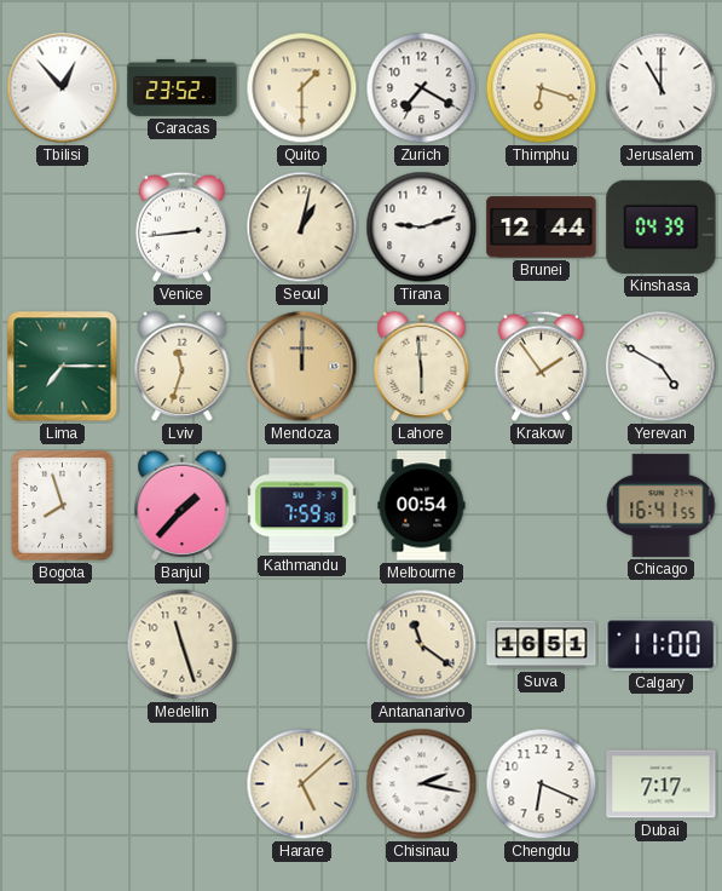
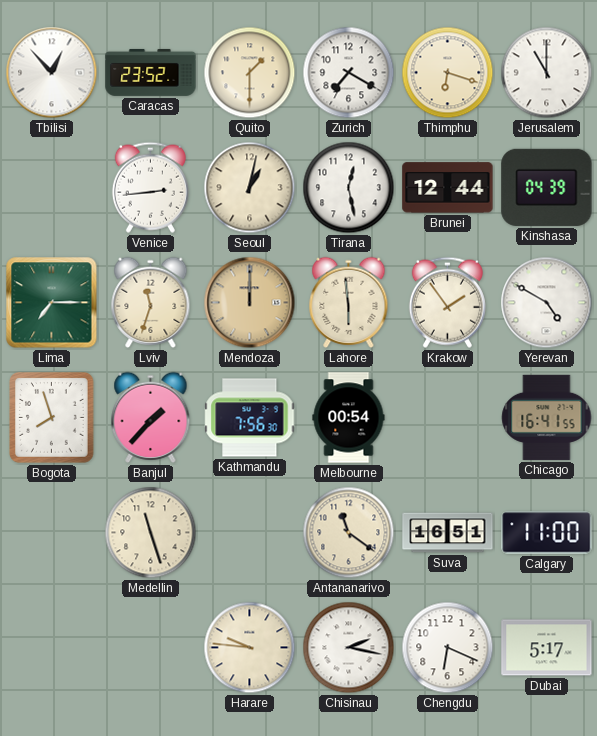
Tirana: 9:12 -> 12:28 (349, 188)
Kathmandu: 7:59 -> 7:56 (250, 418)
Harare: 5:08 -> 9:46 (250, 648)
Dubai: 7:17 -> 5:17 (547, 648)
